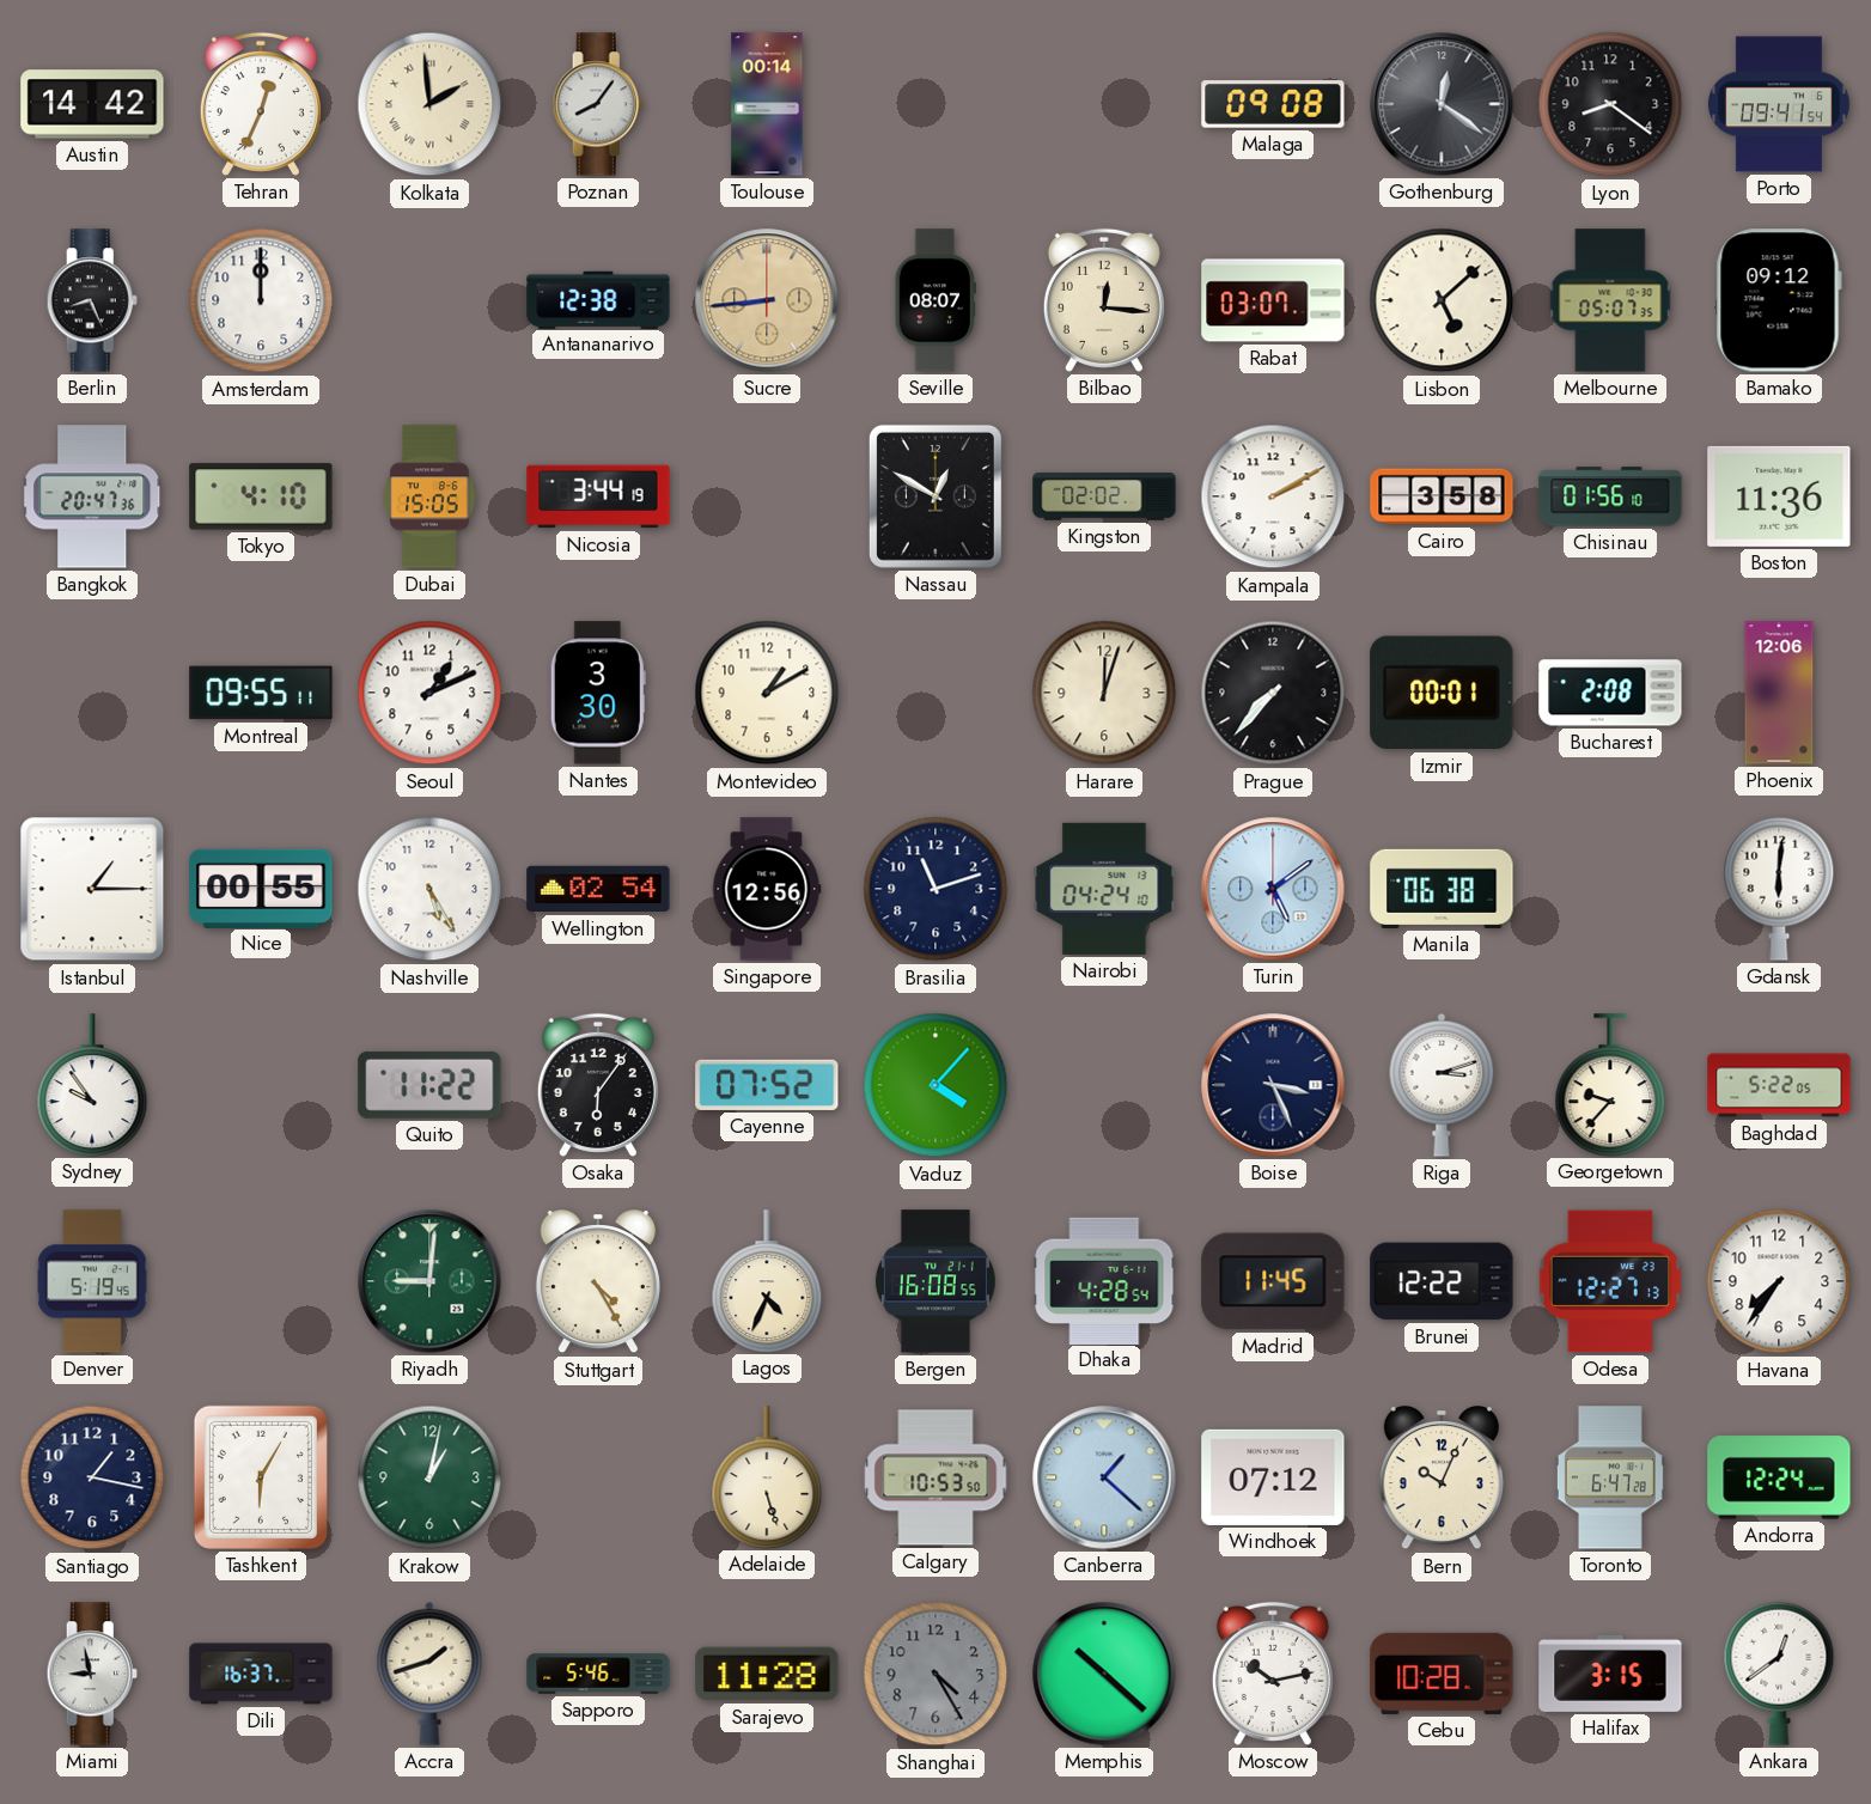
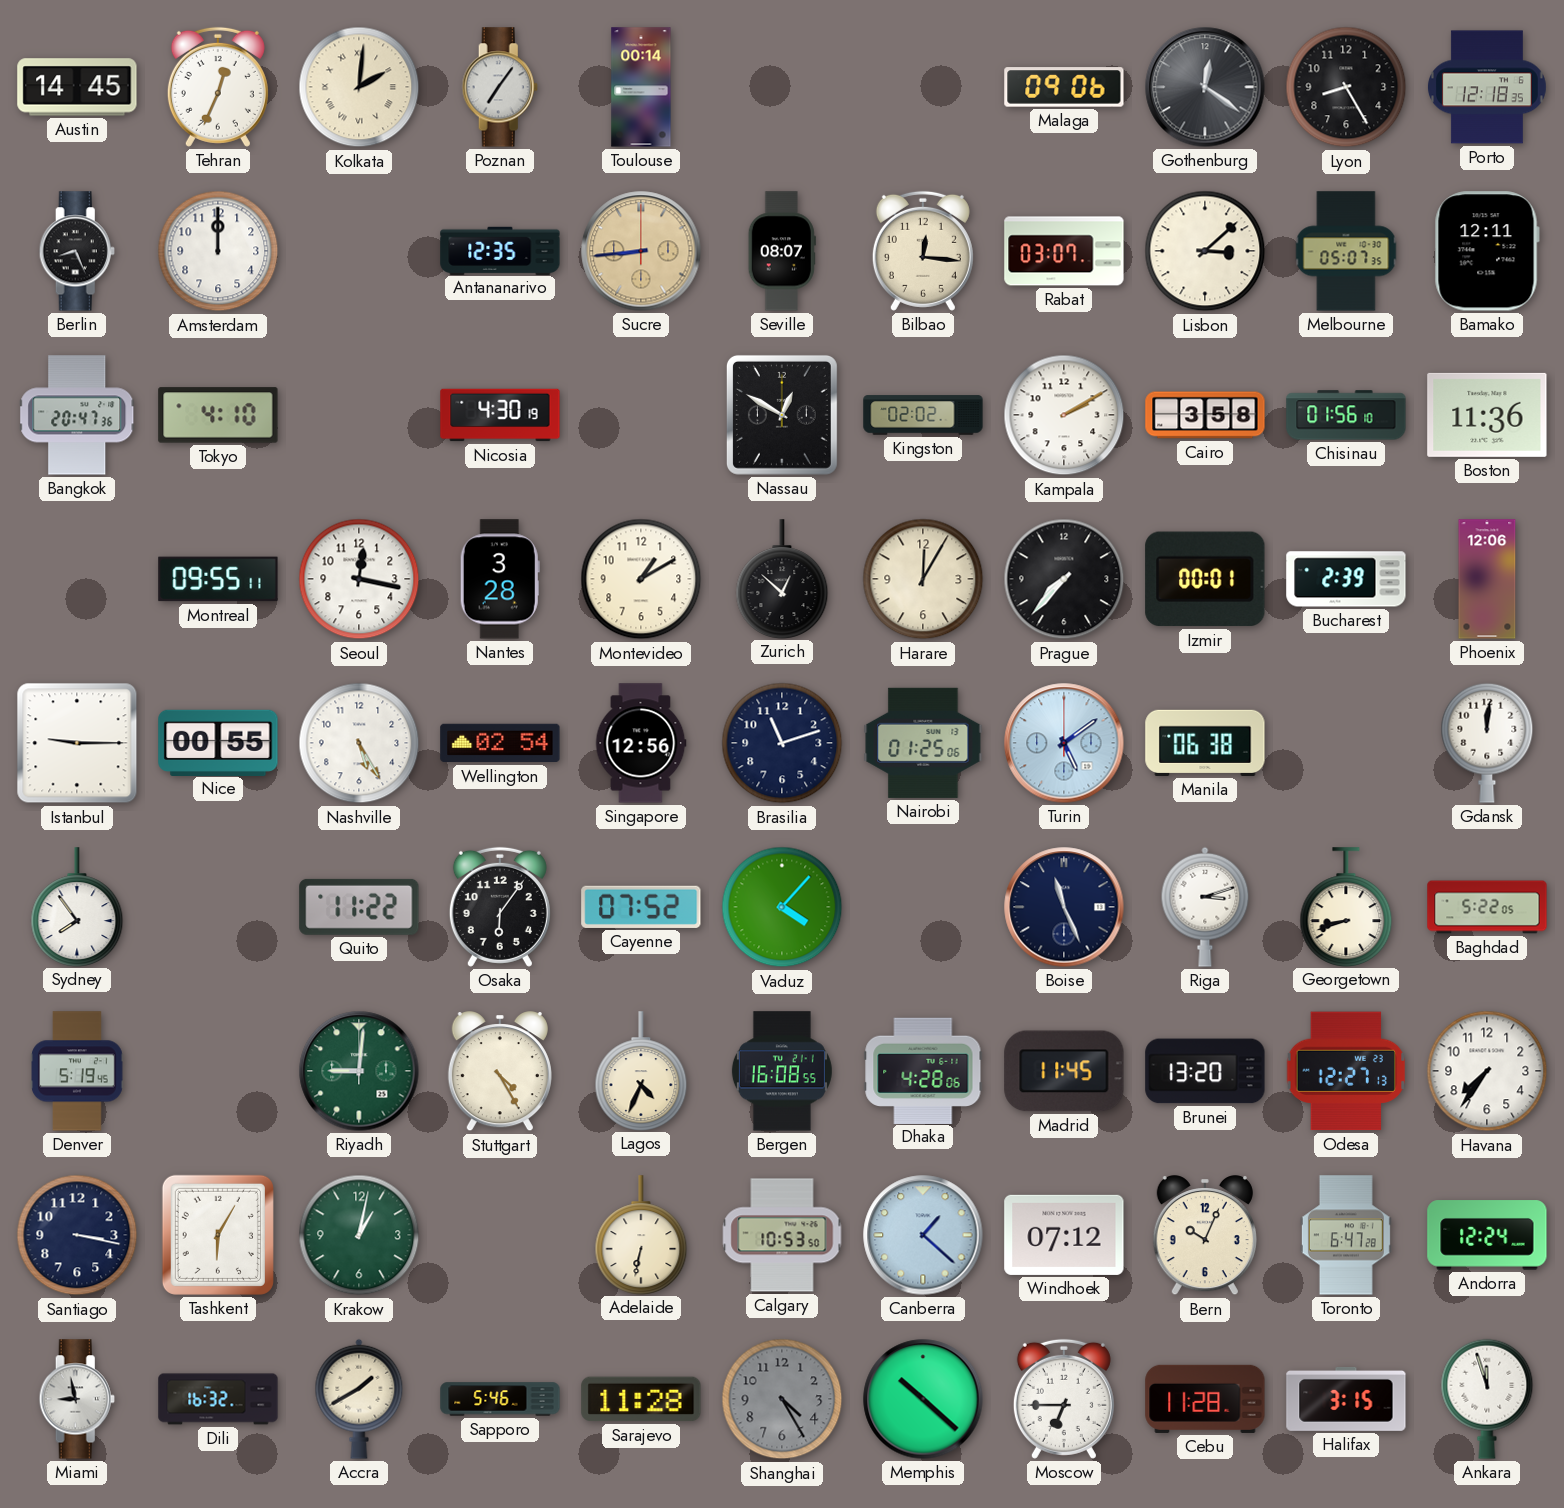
Austin: 14:42 -> 14:45 (77, 87)
Kolkata: 1:59 -> 2:01 (359, 87)
Poznan: 8:06 -> 7:06 (500, 87)
Malaga: 09:08 -> 09:06 (1064, 87)
Lyon: 8:21 -> 8:25 (1346, 87)
Porto: 09:41 -> 12:18 (1487, 87)
Antananarivo: 12:38 -> 12:35 (500, 250)
Lisbon: 5:08 -> 3:08 (1205, 251)
Bamako: 09:12 -> 12:11 (1487, 251)
Dubai: 15:05 -> none (429, 496)
Nicosia: 3:44 -> 4:30 (500, 415)
Seoul: 1:11 -> 12:17 (359, 579)
Nantes: 3:30 -> 3:28 (500, 579)
Zurich: none -> 12:52 (782, 579)
Harare: 12:03 -> 12:05 (923, 579)
Bucharest: 2:08 -> 2:39 (1346, 579)
Istanbul: 1:15 -> 9:15 (77, 743)
Nairobi: 04:24 -> 01:25 (923, 743)
Gdansk: 6:01 -> 12:01 (1487, 743)
Sydney: 9:54 -> 7:54 (77, 907)
Boise: 3:26 -> 11:26 (1064, 907)
Georgetown: 9:37 -> 8:42 (1346, 907)
Dhaka: 4:28:54 -> 4:28:06 (923, 1070)
Brunei: 12:22 -> 13:20 (1205, 1071)
Santiago: 1:17 -> 3:17 (77, 1235)
Adelaide: 5:27 -> 6:32 (641, 1235)
Dili: 16:37 -> 16:32 (218, 1399)
Accra: 1:42 -> 1:40 (359, 1399)
Moscow: 10:13 -> 6:45 (1064, 1399)
Cebu: 10:28 -> 11:28 (1205, 1399)
Ankara: 12:39 -> 11:57 (1487, 1399)
